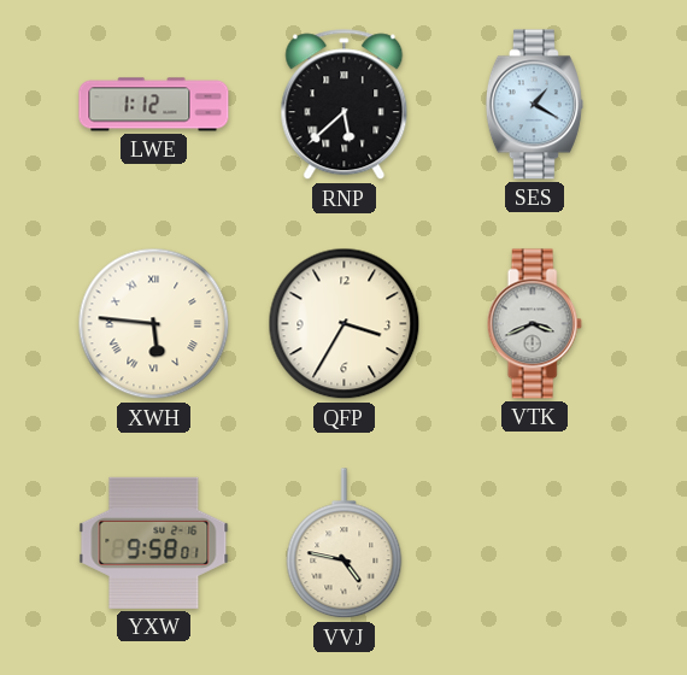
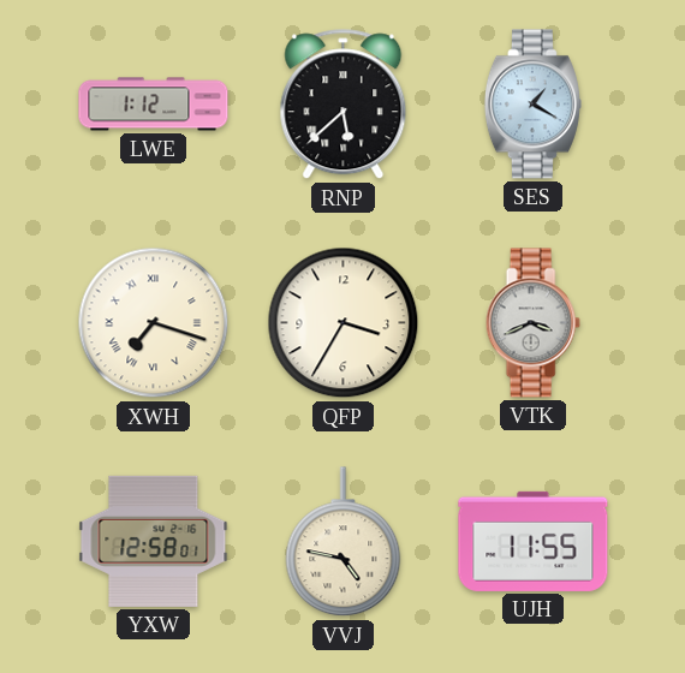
XWH: 5:46 -> 7:18 (154, 323)
YXW: 9:58 -> 12:58 (154, 541)
UJH: none -> 11:55 (534, 541)
